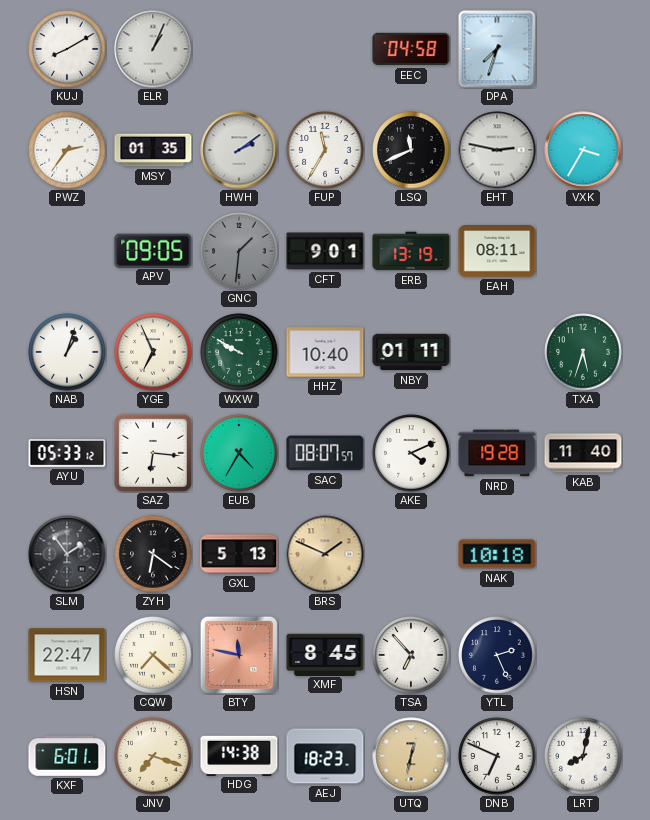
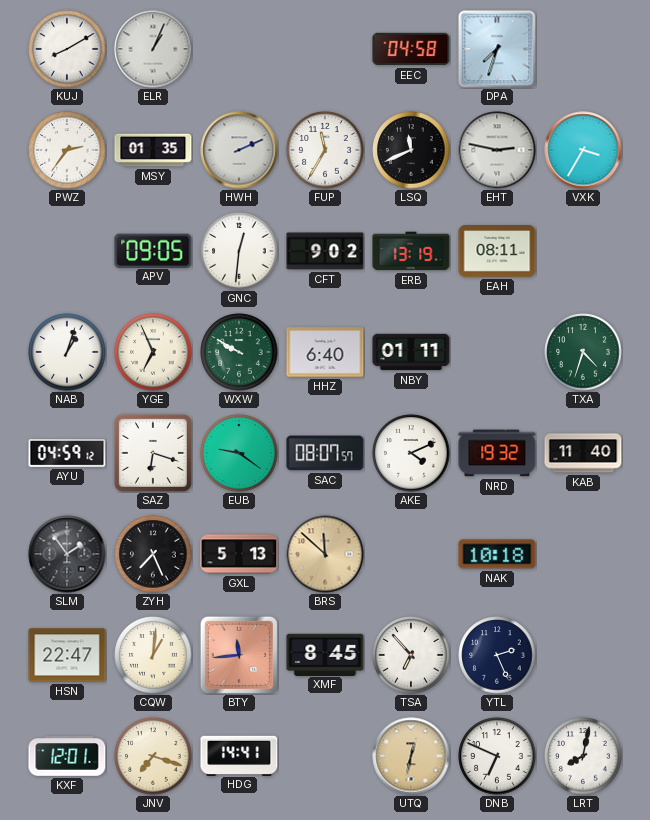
HWH: 2:09 -> 2:11 (239, 150)
GNC: 1:31 -> 12:31 (239, 251)
GNC dial: grey -> white (239, 251)
CFT: 9:01 -> 9:02 (325, 251)
HHZ: 10:40 -> 6:40 (325, 352)
TXA: 5:33 -> 4:33 (583, 352)
AYU: 05:33 -> 04:59 (67, 454)
SAZ: 6:16 -> 6:18 (153, 453)
EUB: 4:35 -> 9:21 (239, 453)
NRD: 19:28 -> 19:32 (497, 453)
ZYH: 6:21 -> 7:26 (153, 554)
BRS: 1:49 -> 11:52 (325, 554)
CQW: 7:22 -> 1:01 (153, 655)
BTY: 11:47 -> 11:44 (239, 655)
KXF: 6:01 -> 12:01 (67, 756)
HDG: 14:38 -> 14:41 (239, 755)
AEJ: 18:23 -> none (325, 756)
